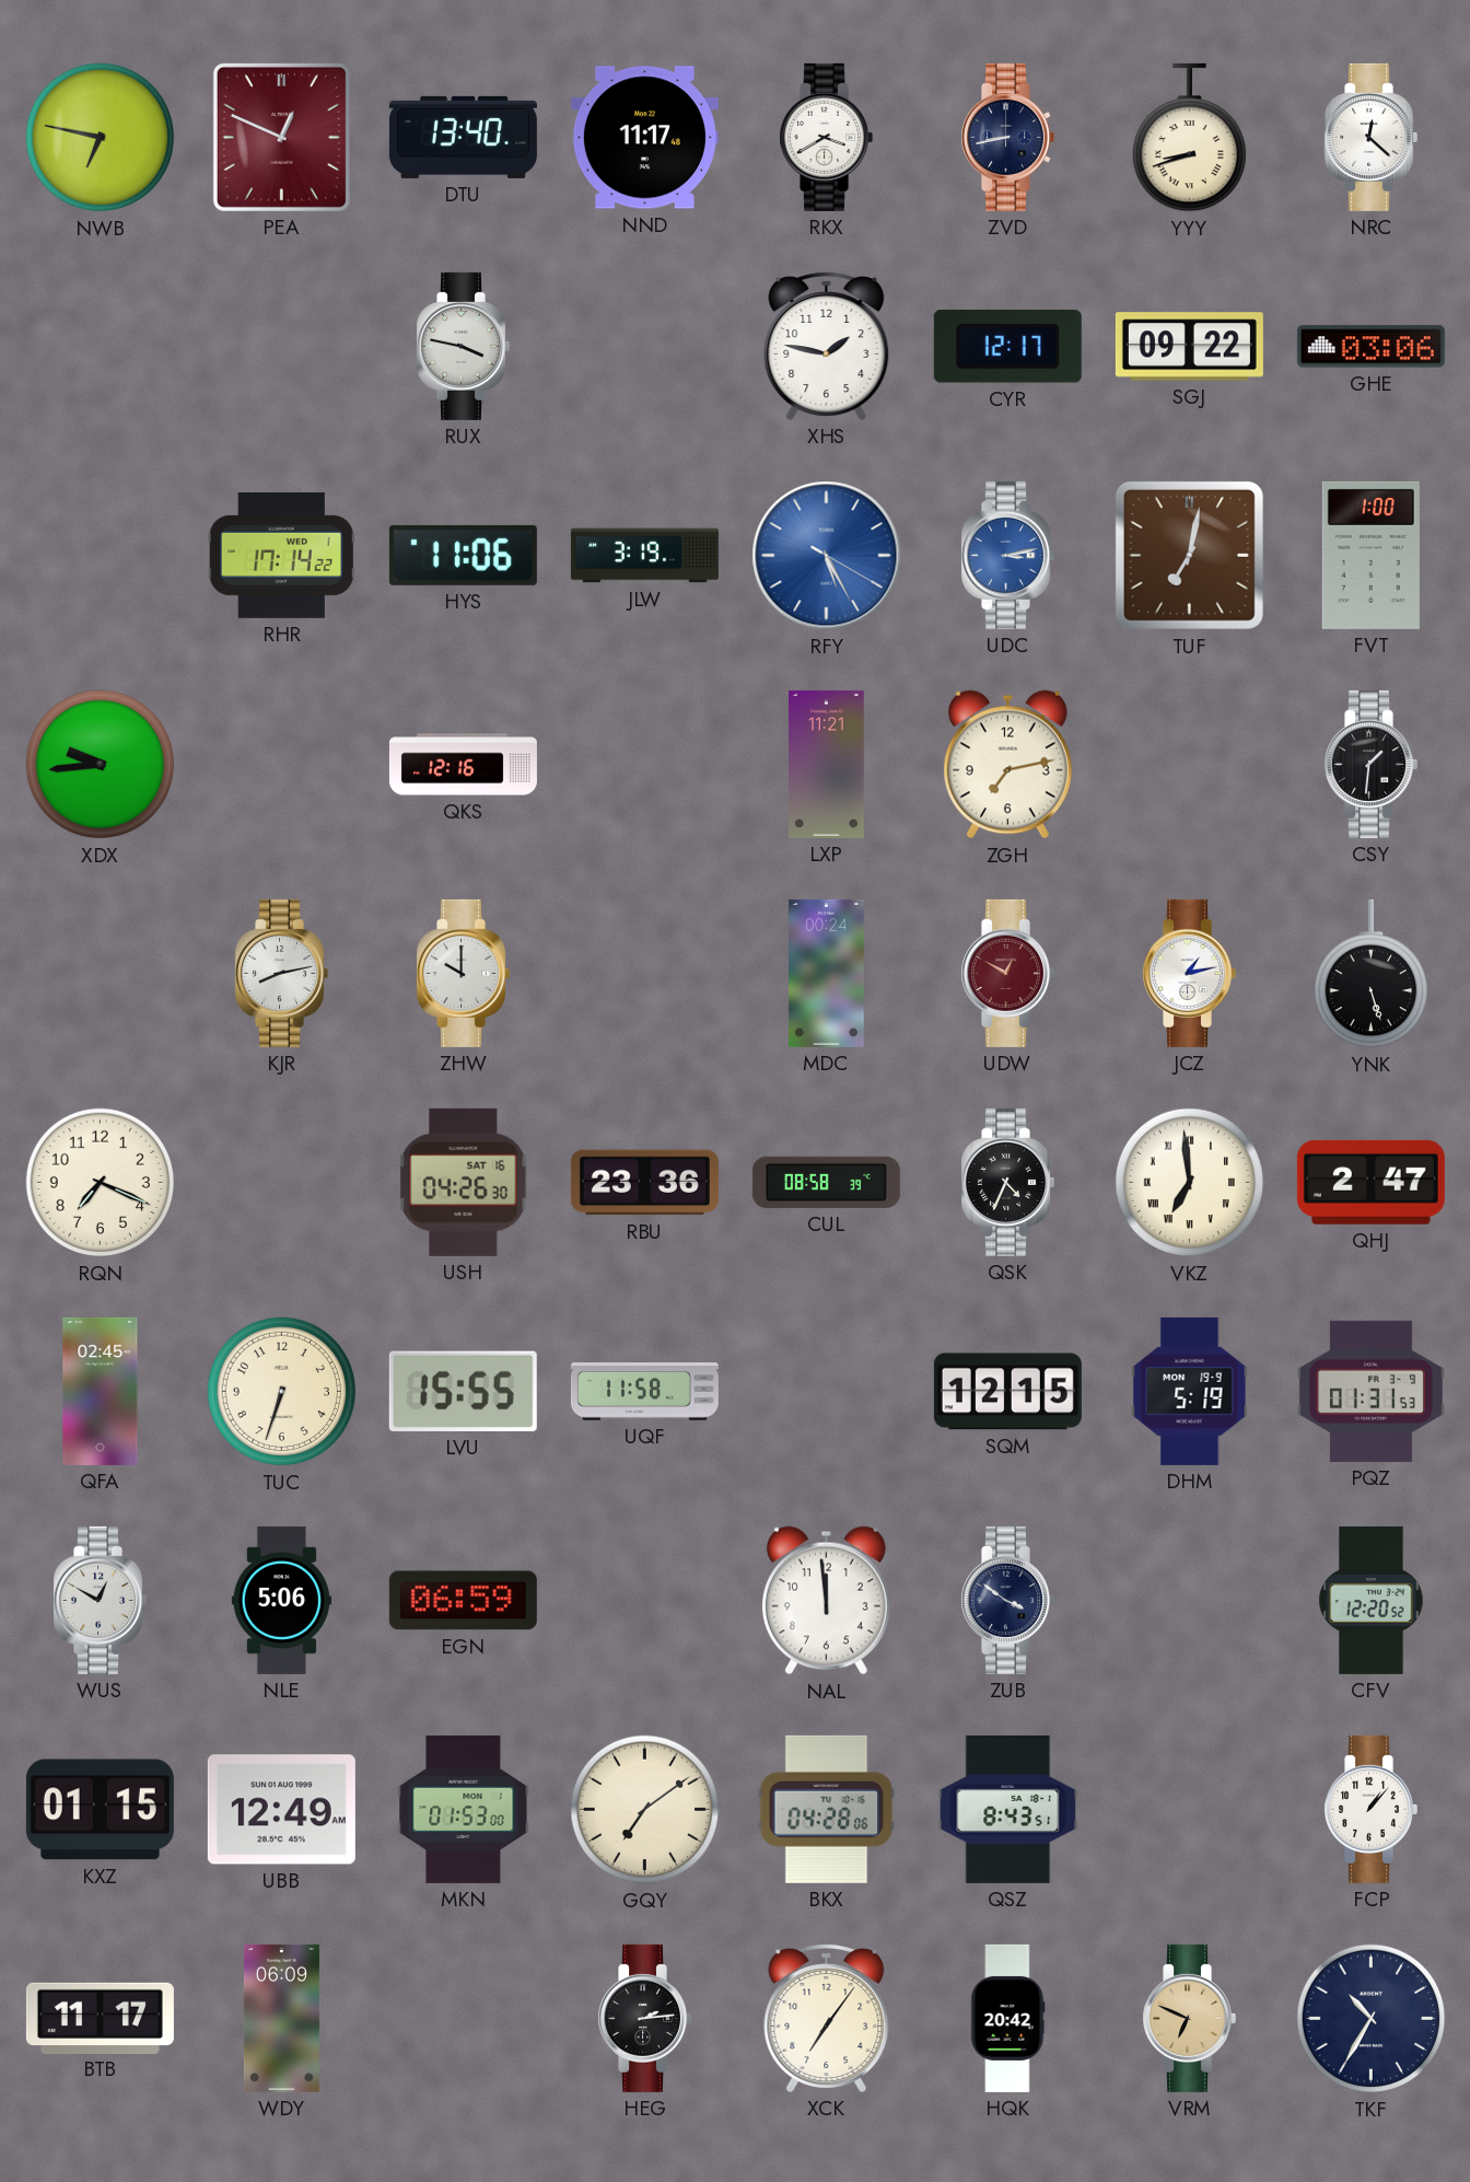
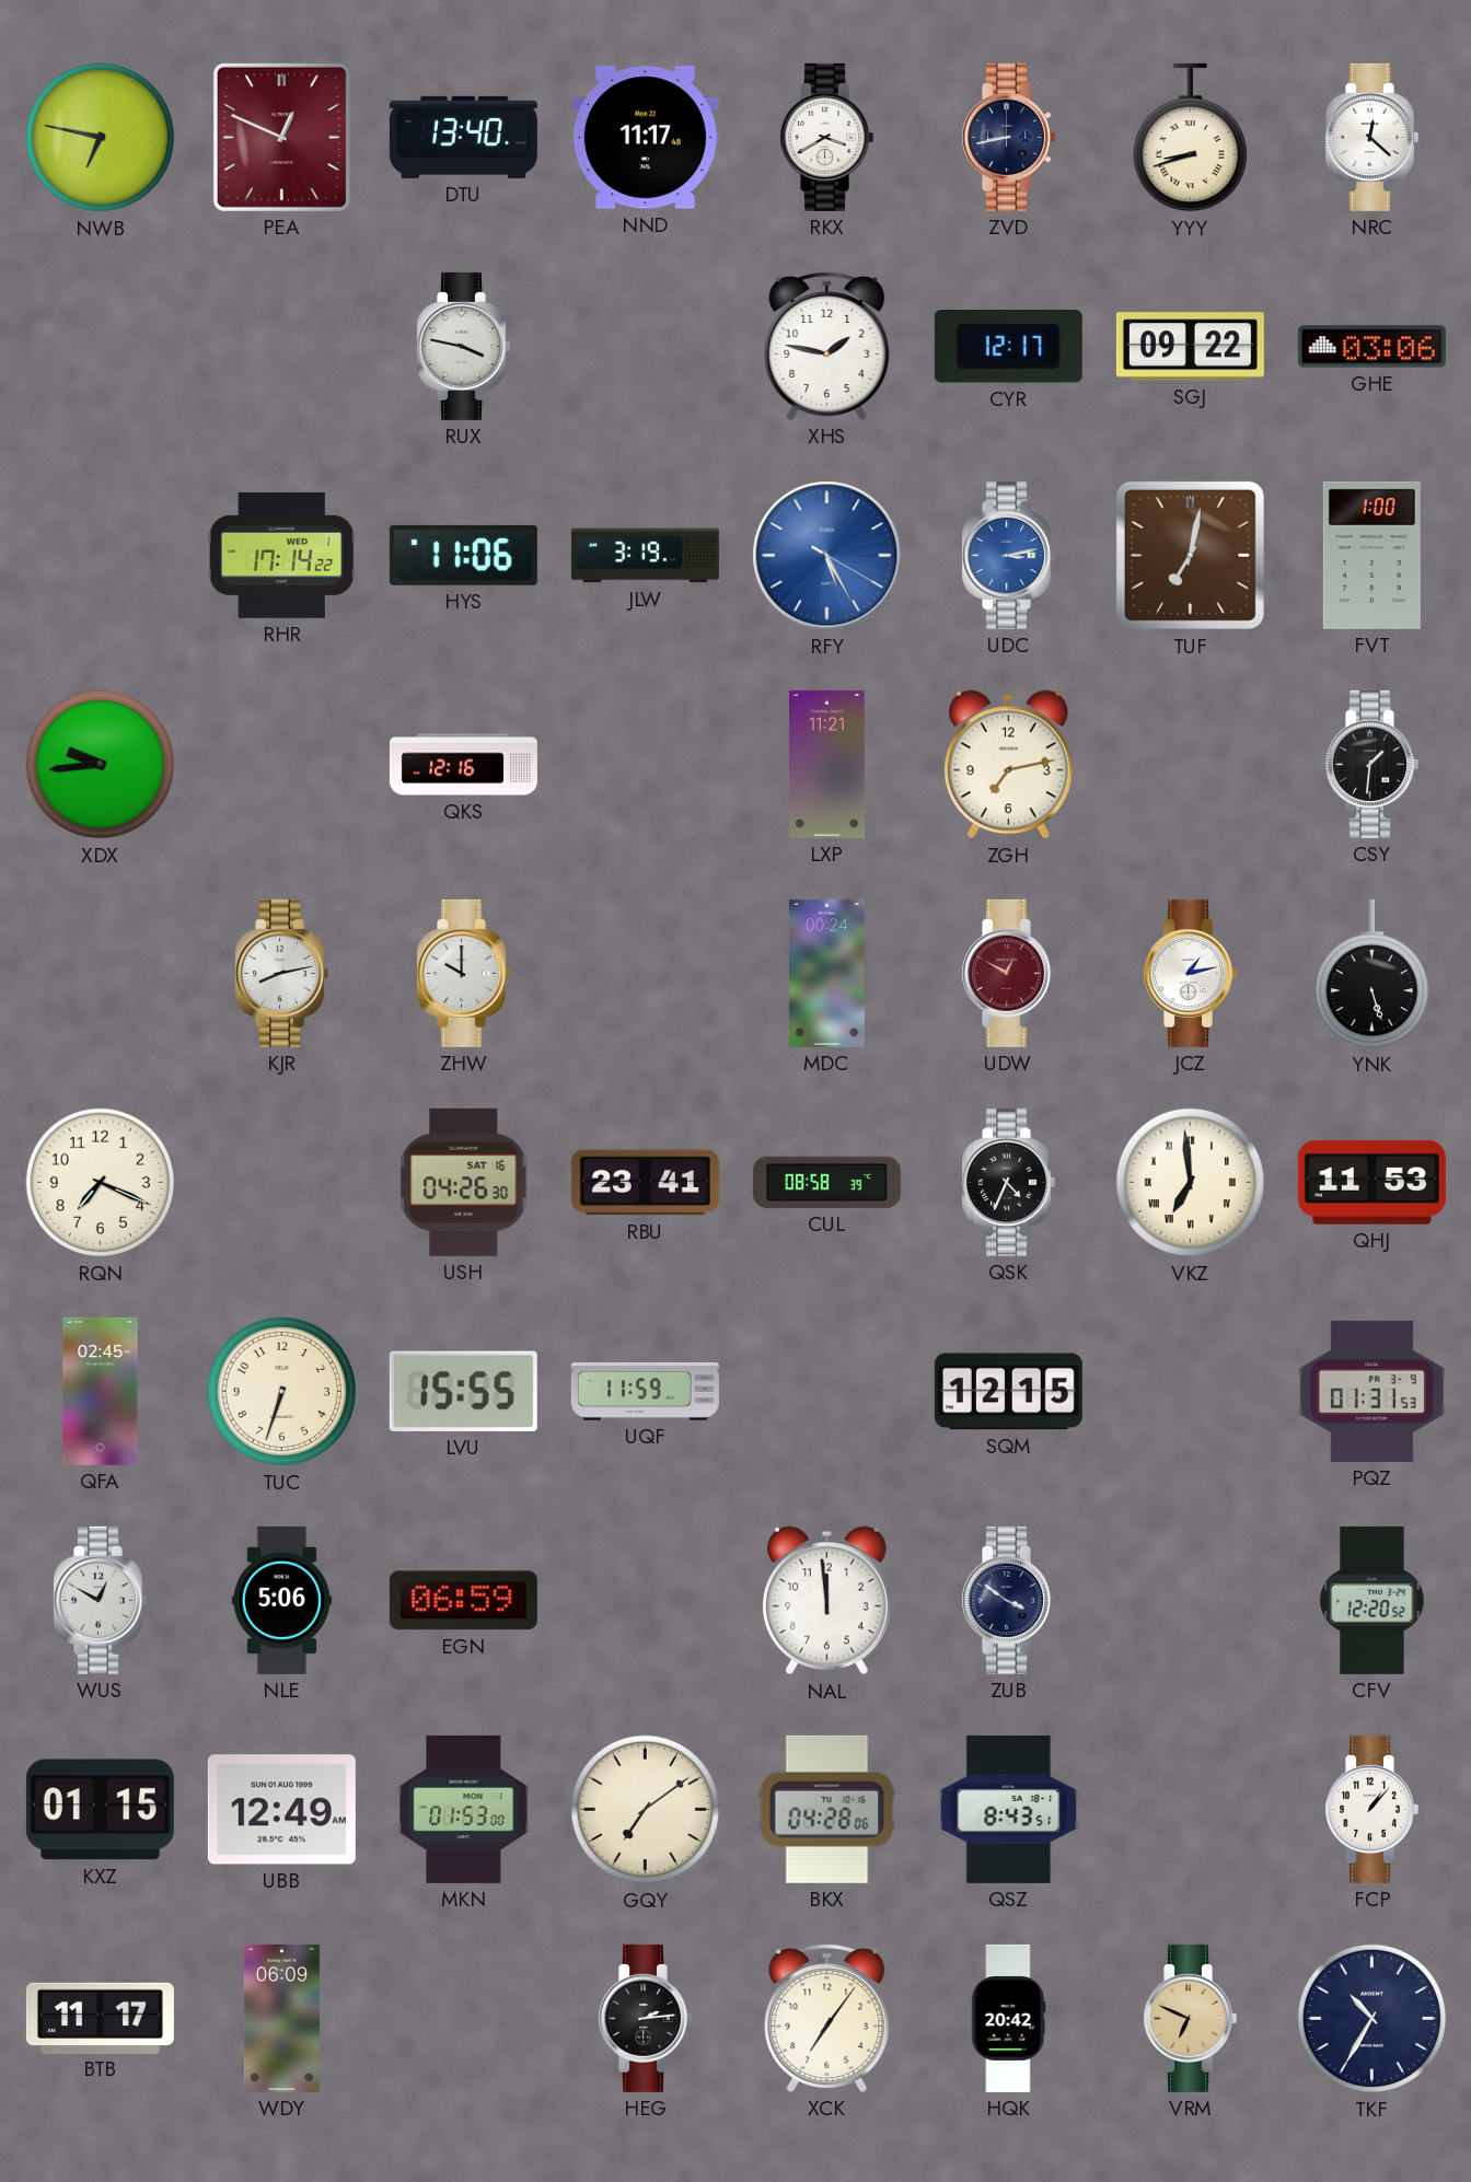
RBU: 23:36 -> 23:41 (645, 1183)
QHJ: 2:47 -> 11:53 (1371, 1182)
UQF: 11:58 -> 11:59 (645, 1392)
DHM: 5:19 -> none (1190, 1391)
